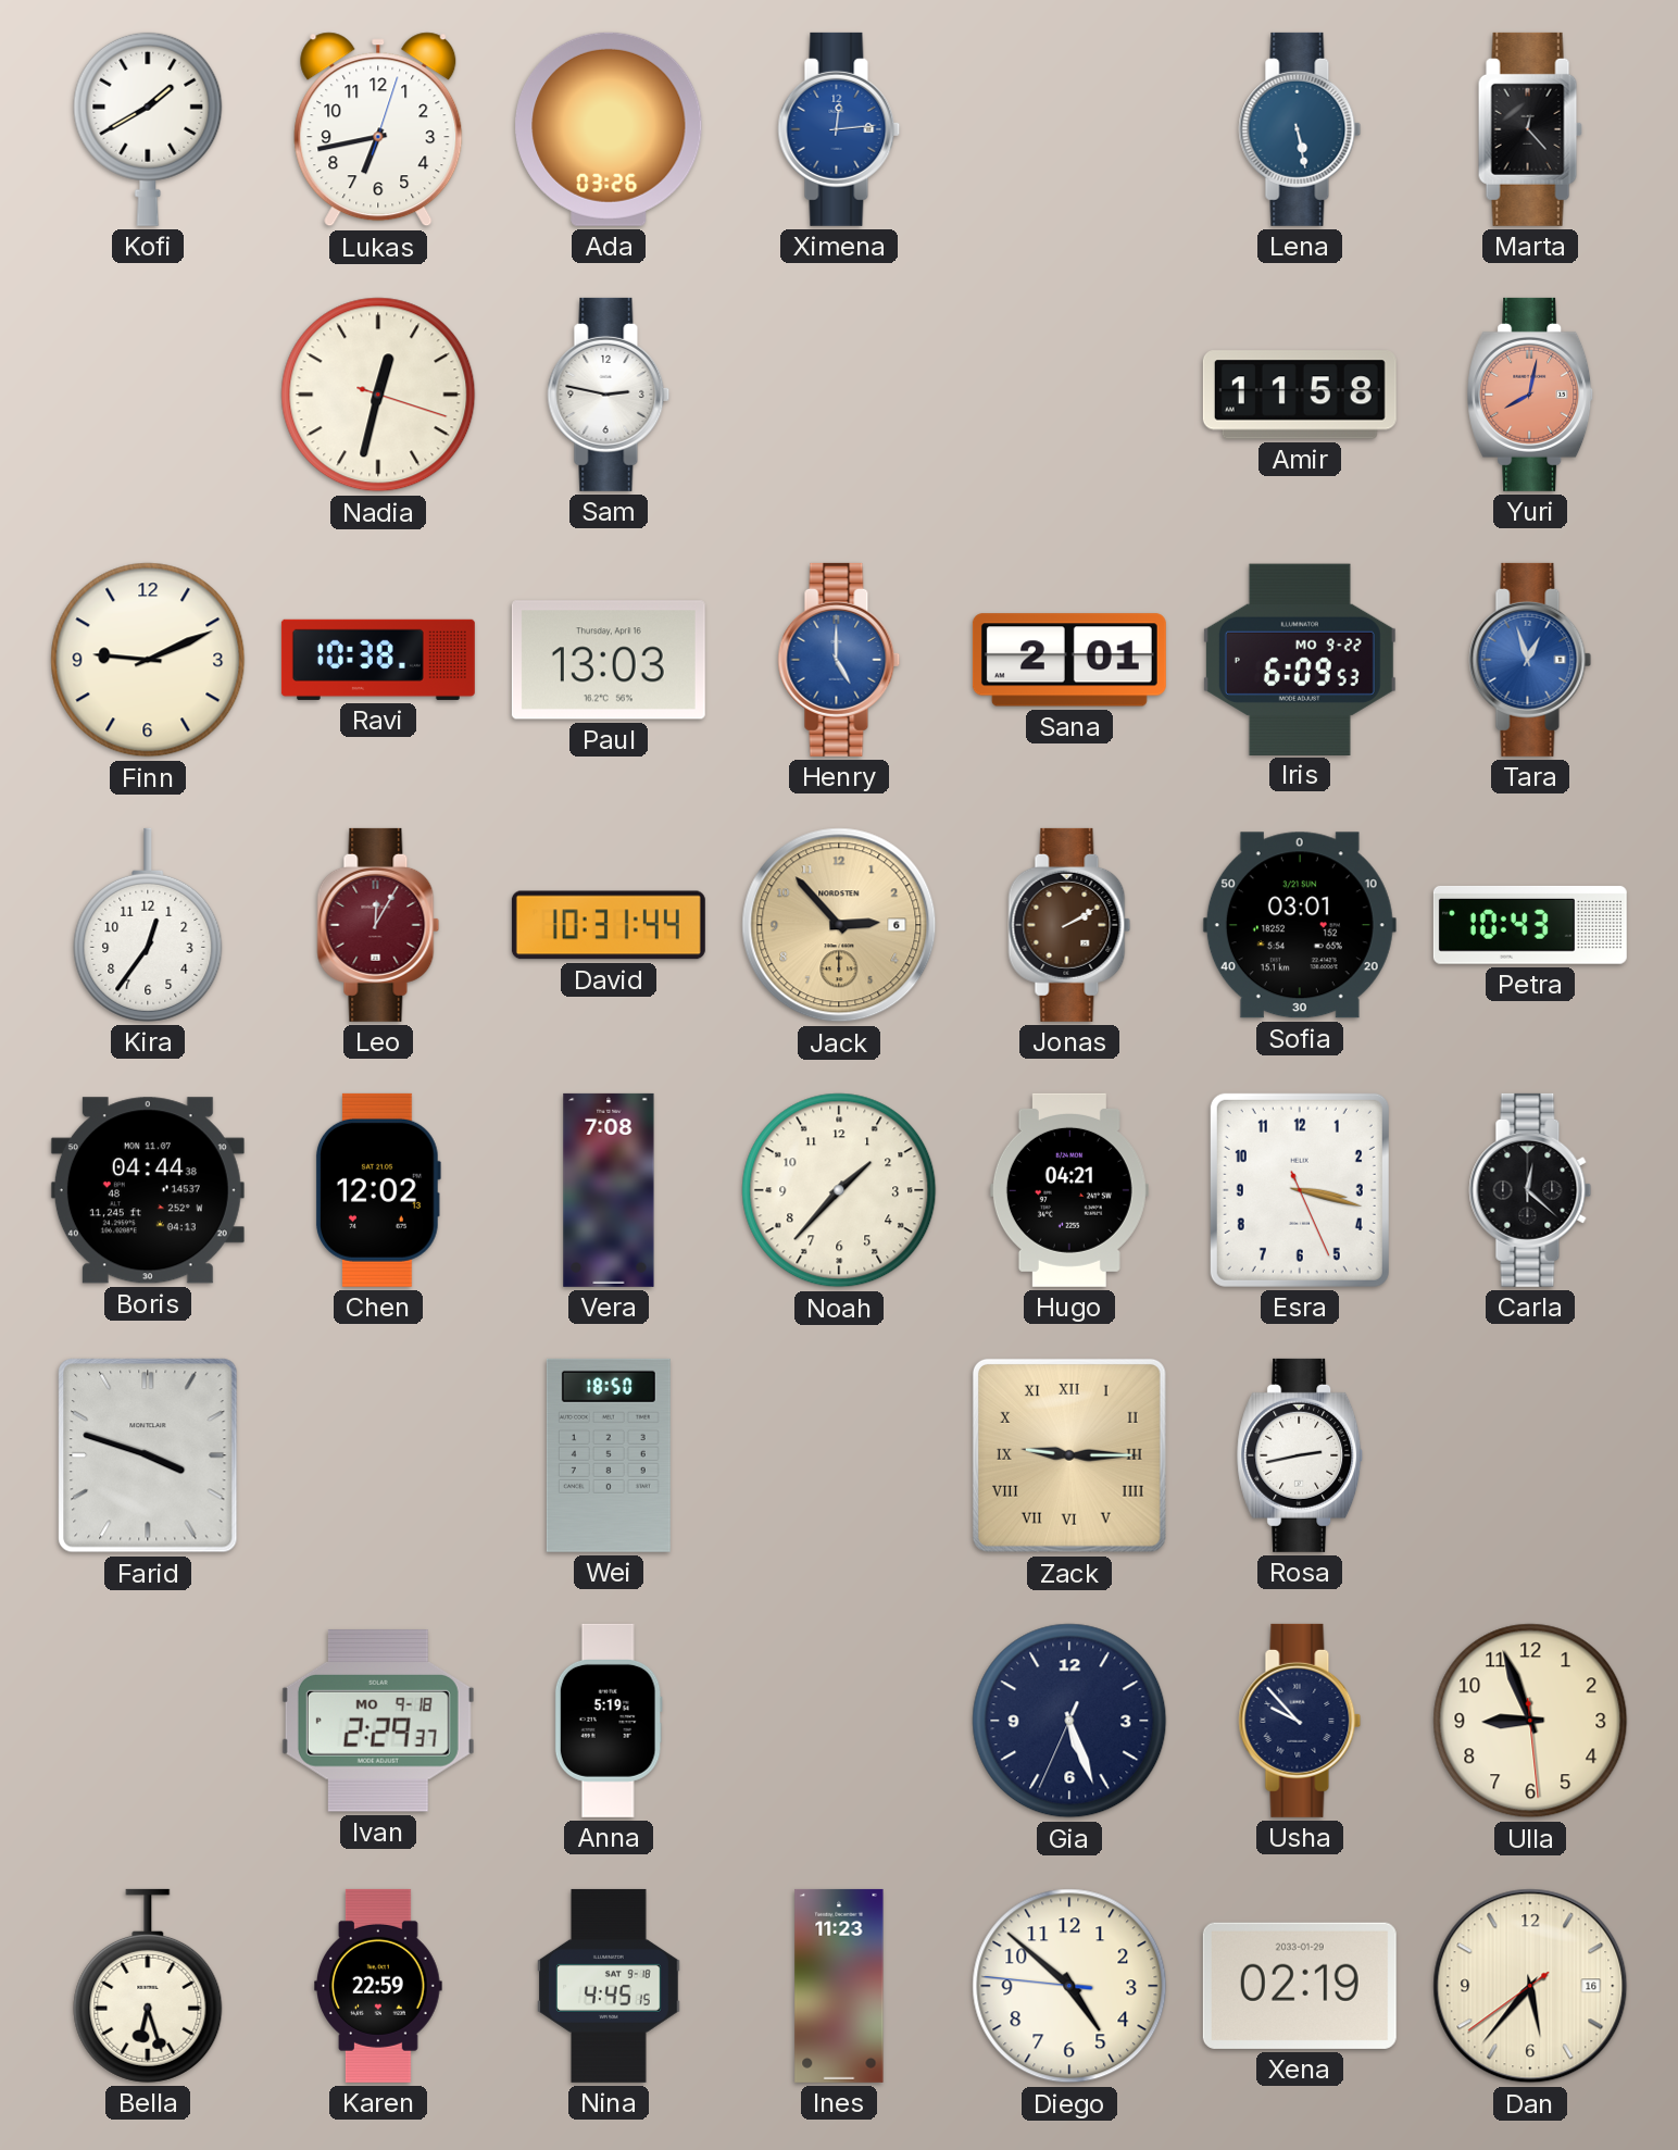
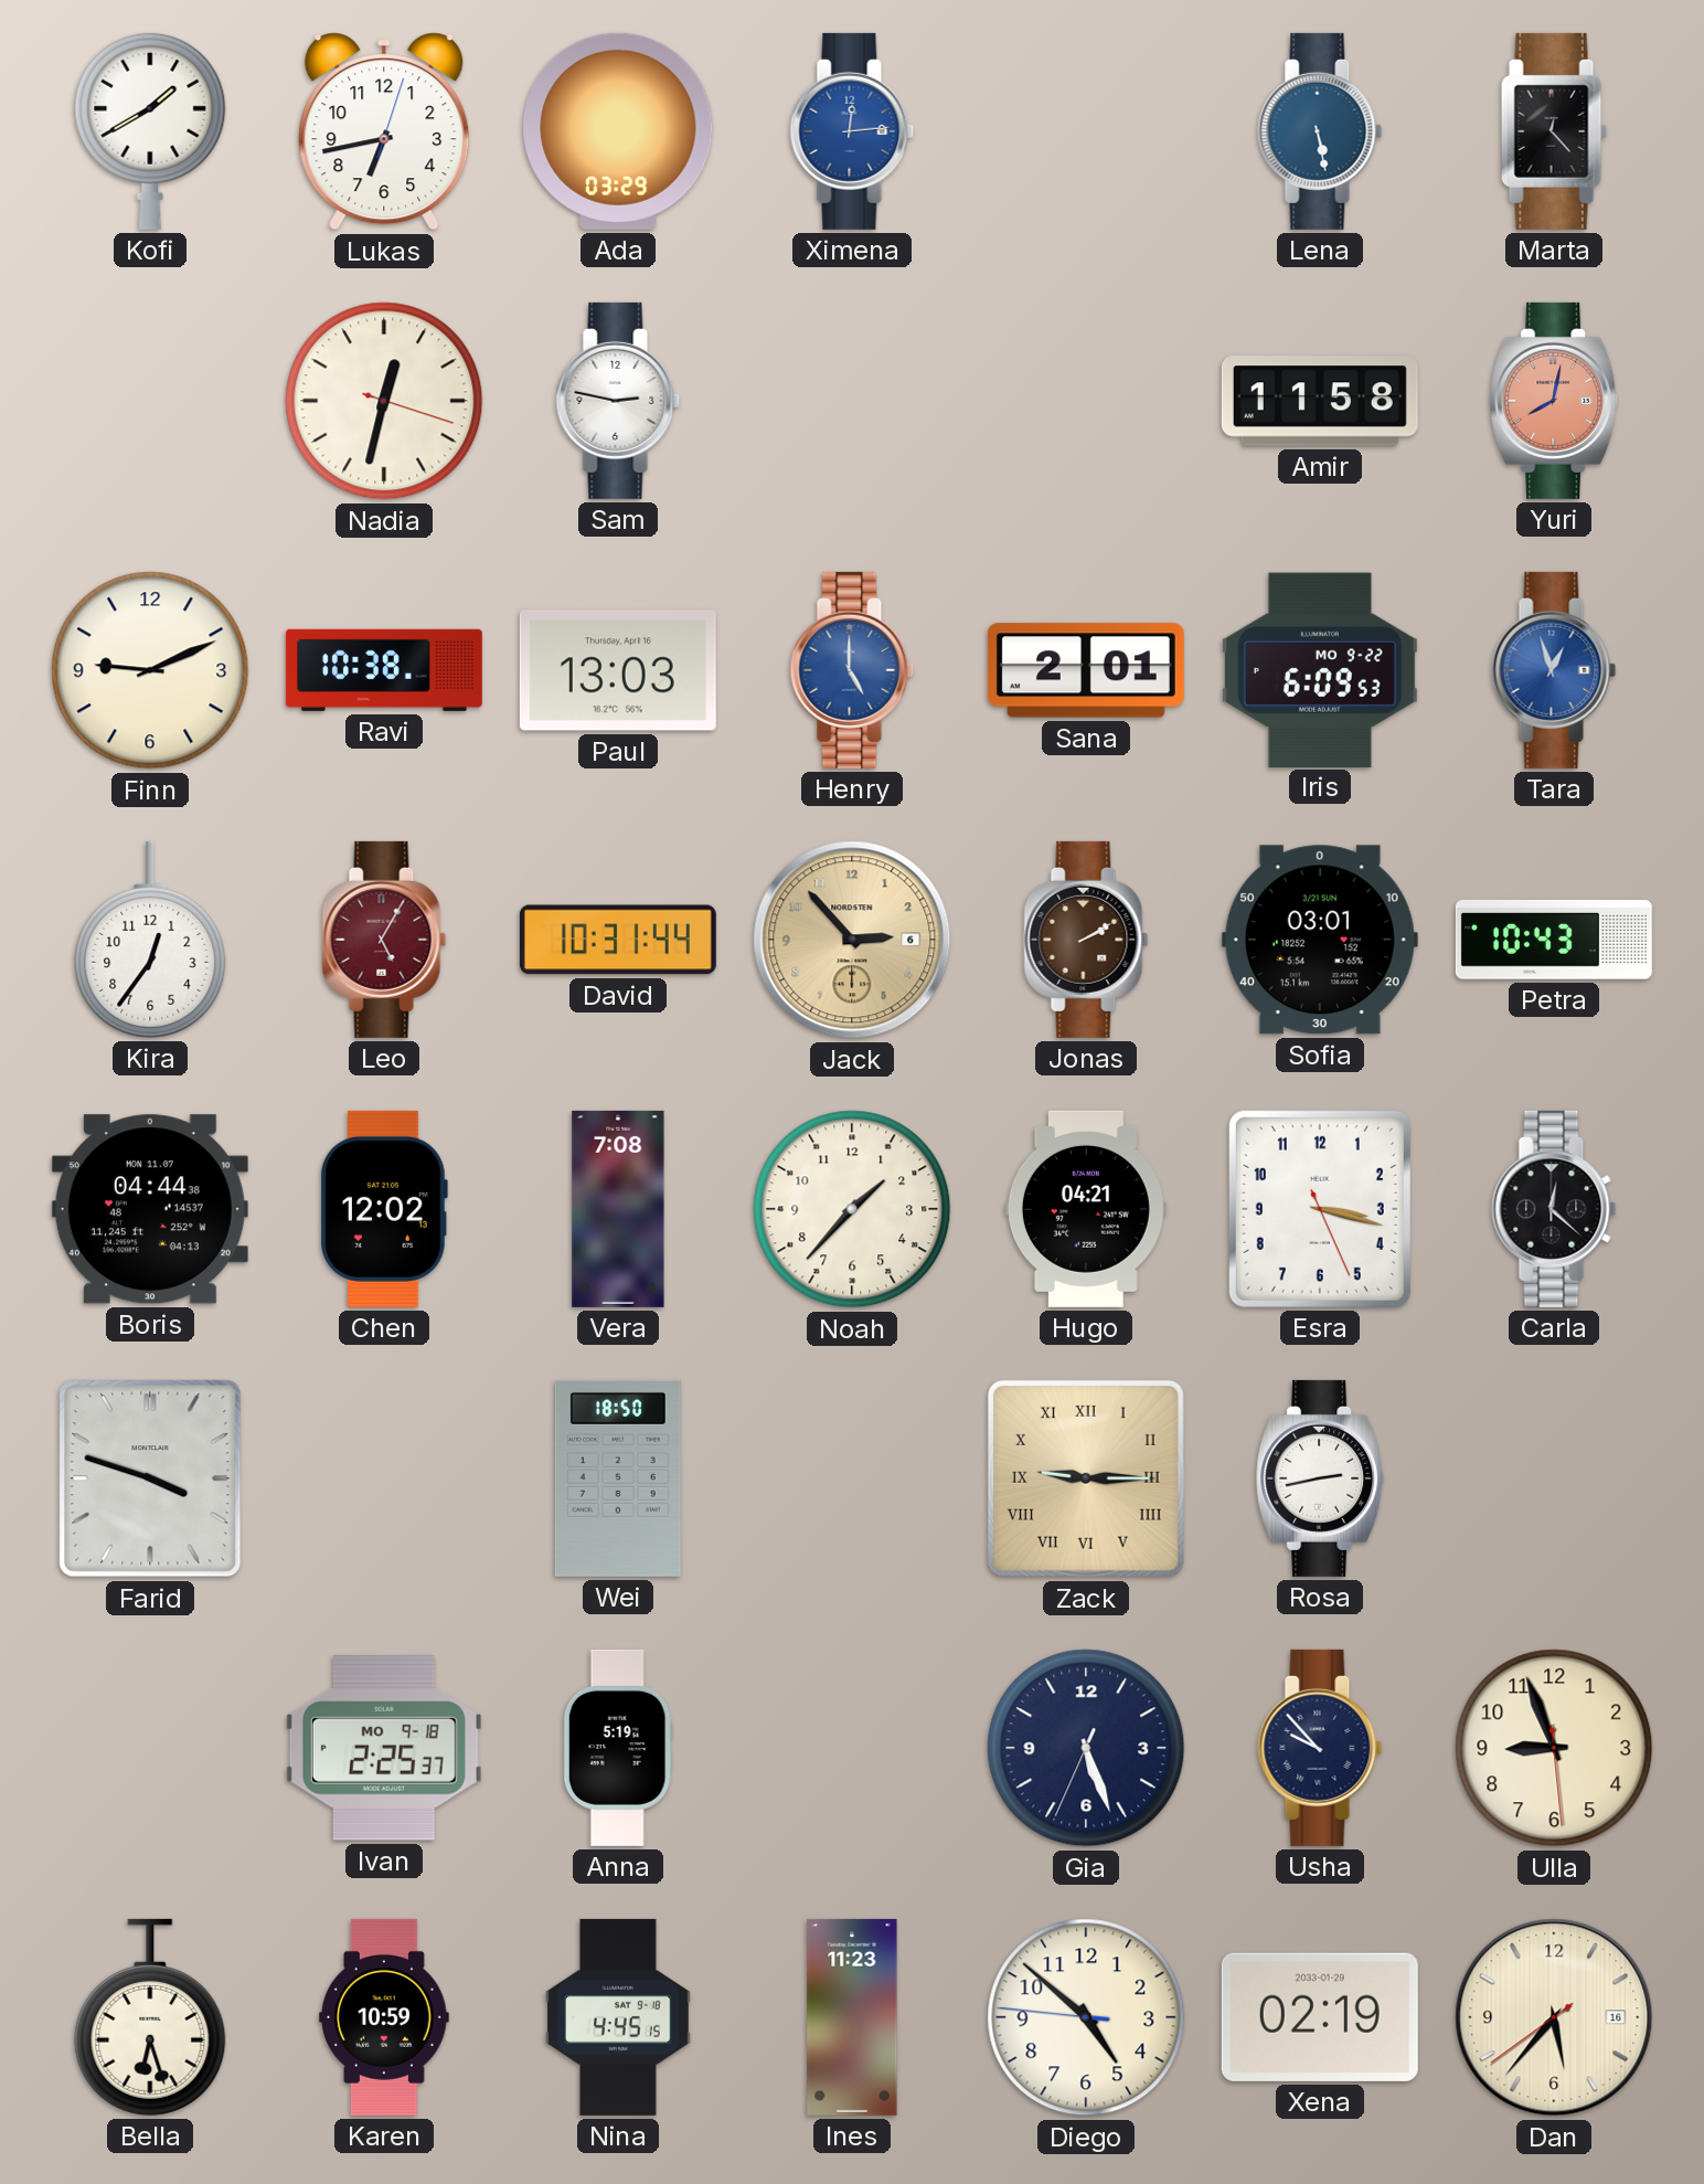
Ada: 03:26 -> 03:29 (618, 131)
Leo: 12:05 -> 5:05 (384, 940)
Ivan: 2:29 -> 2:25 (384, 1749)
Karen: 22:59 -> 10:59 (385, 2017)
